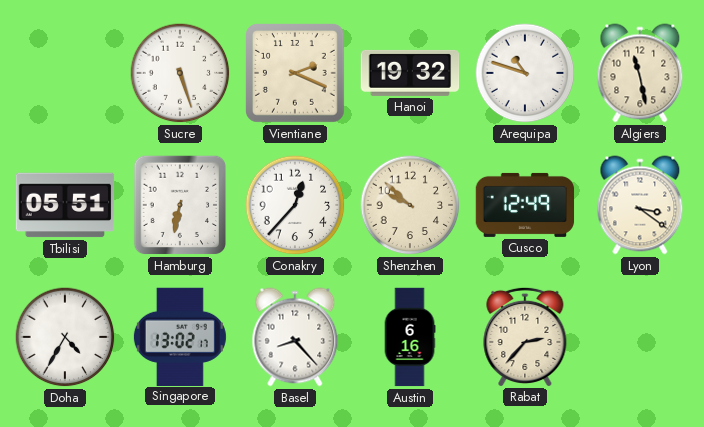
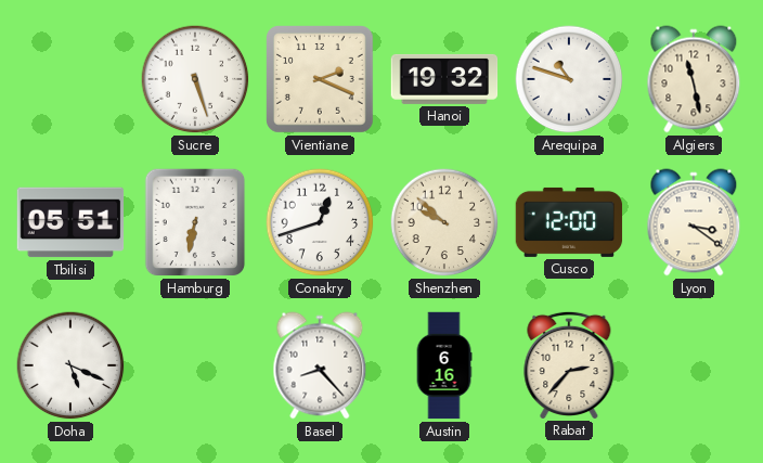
Conakry: 12:37 -> 12:42 (320, 222)
Cusco: 12:49 -> 12:00 (569, 222)
Doha: 4:35 -> 5:19 (70, 365)
Singapore: 13:02 -> none (180, 336)
